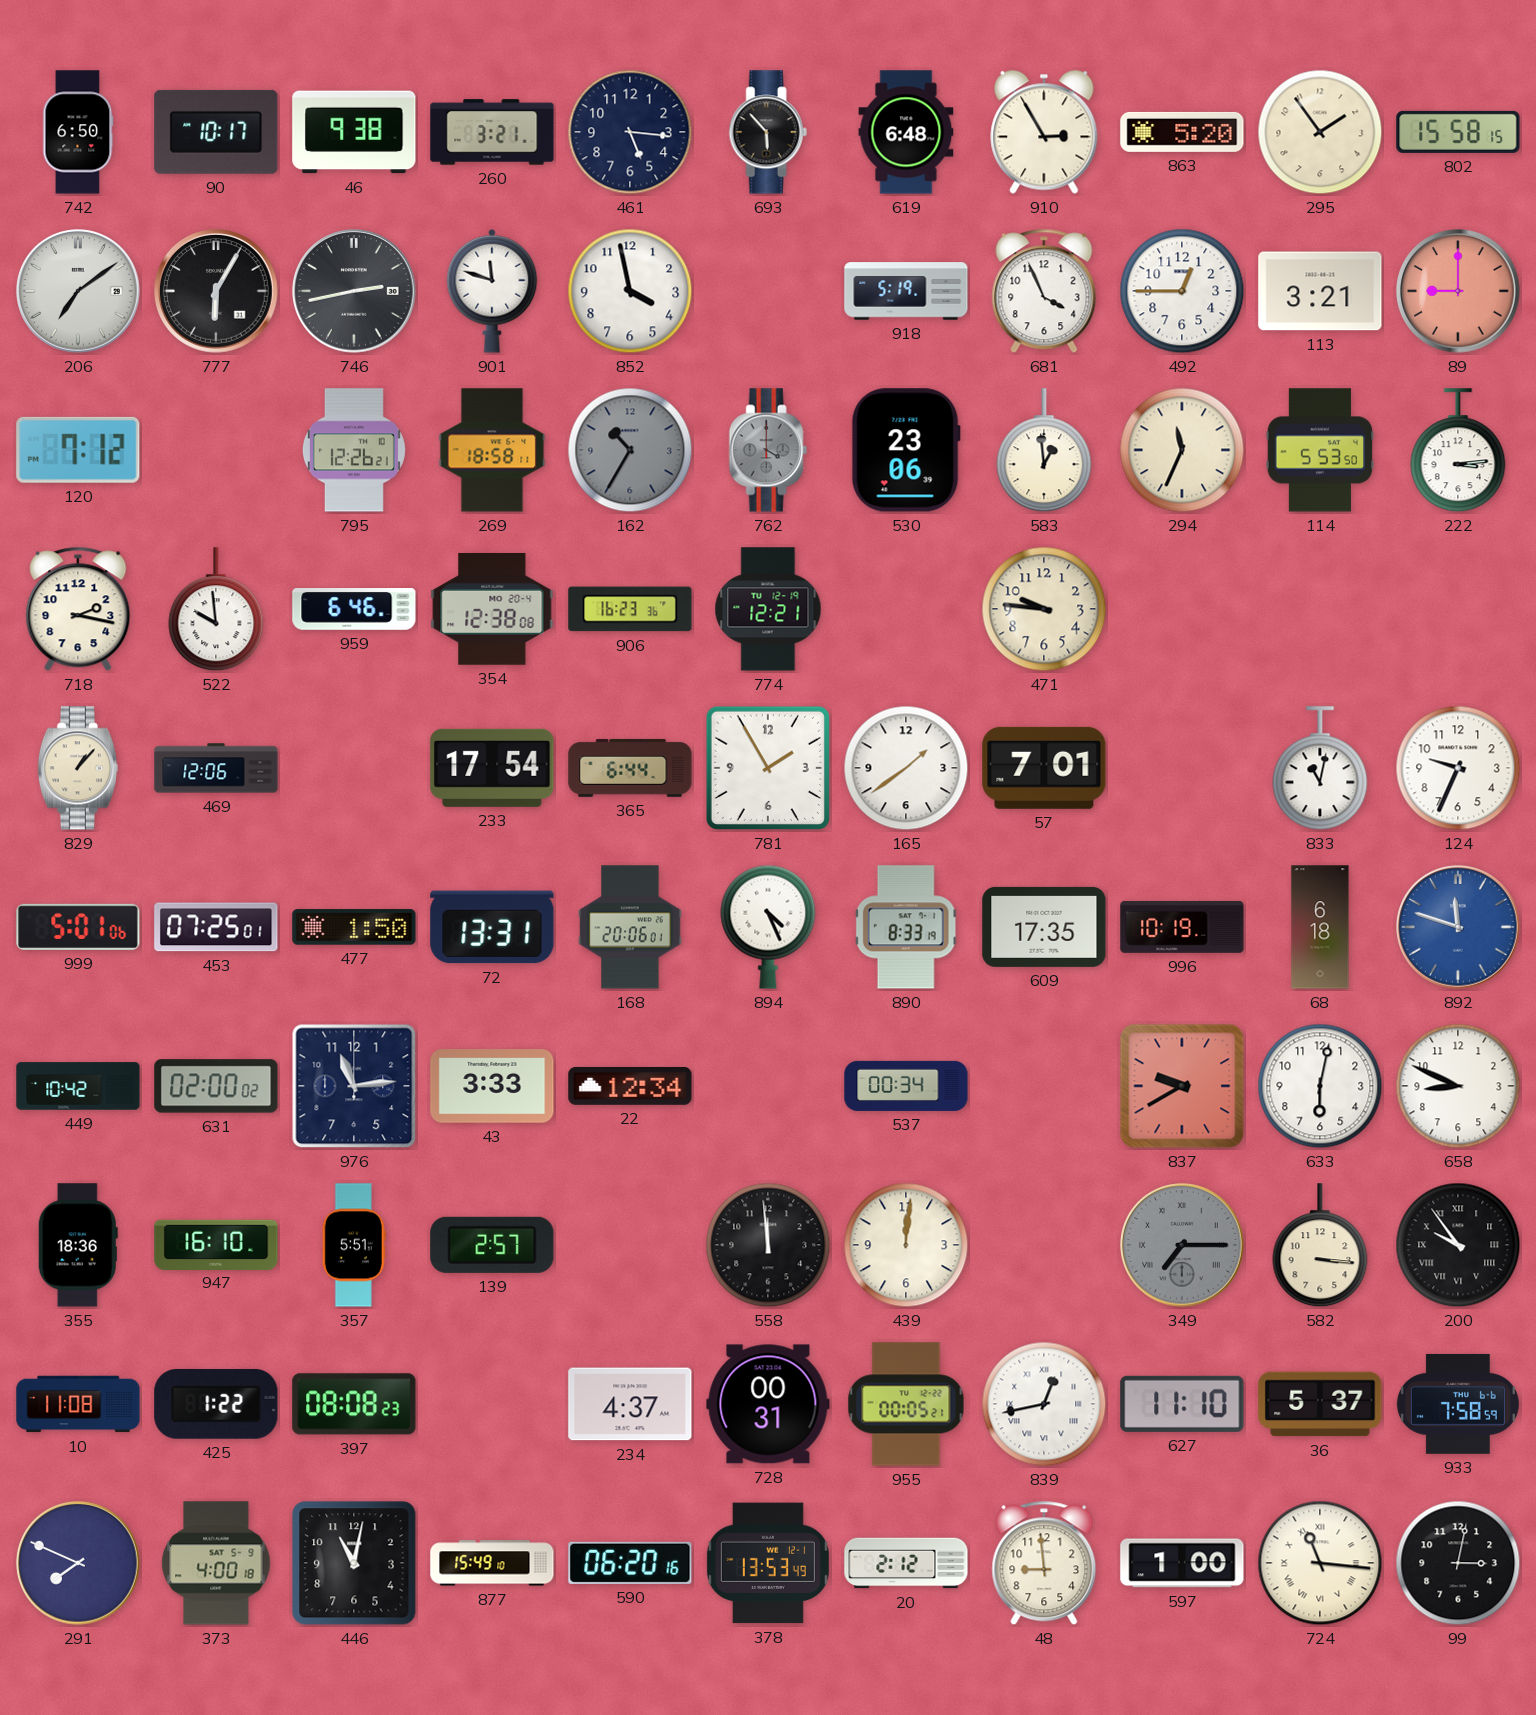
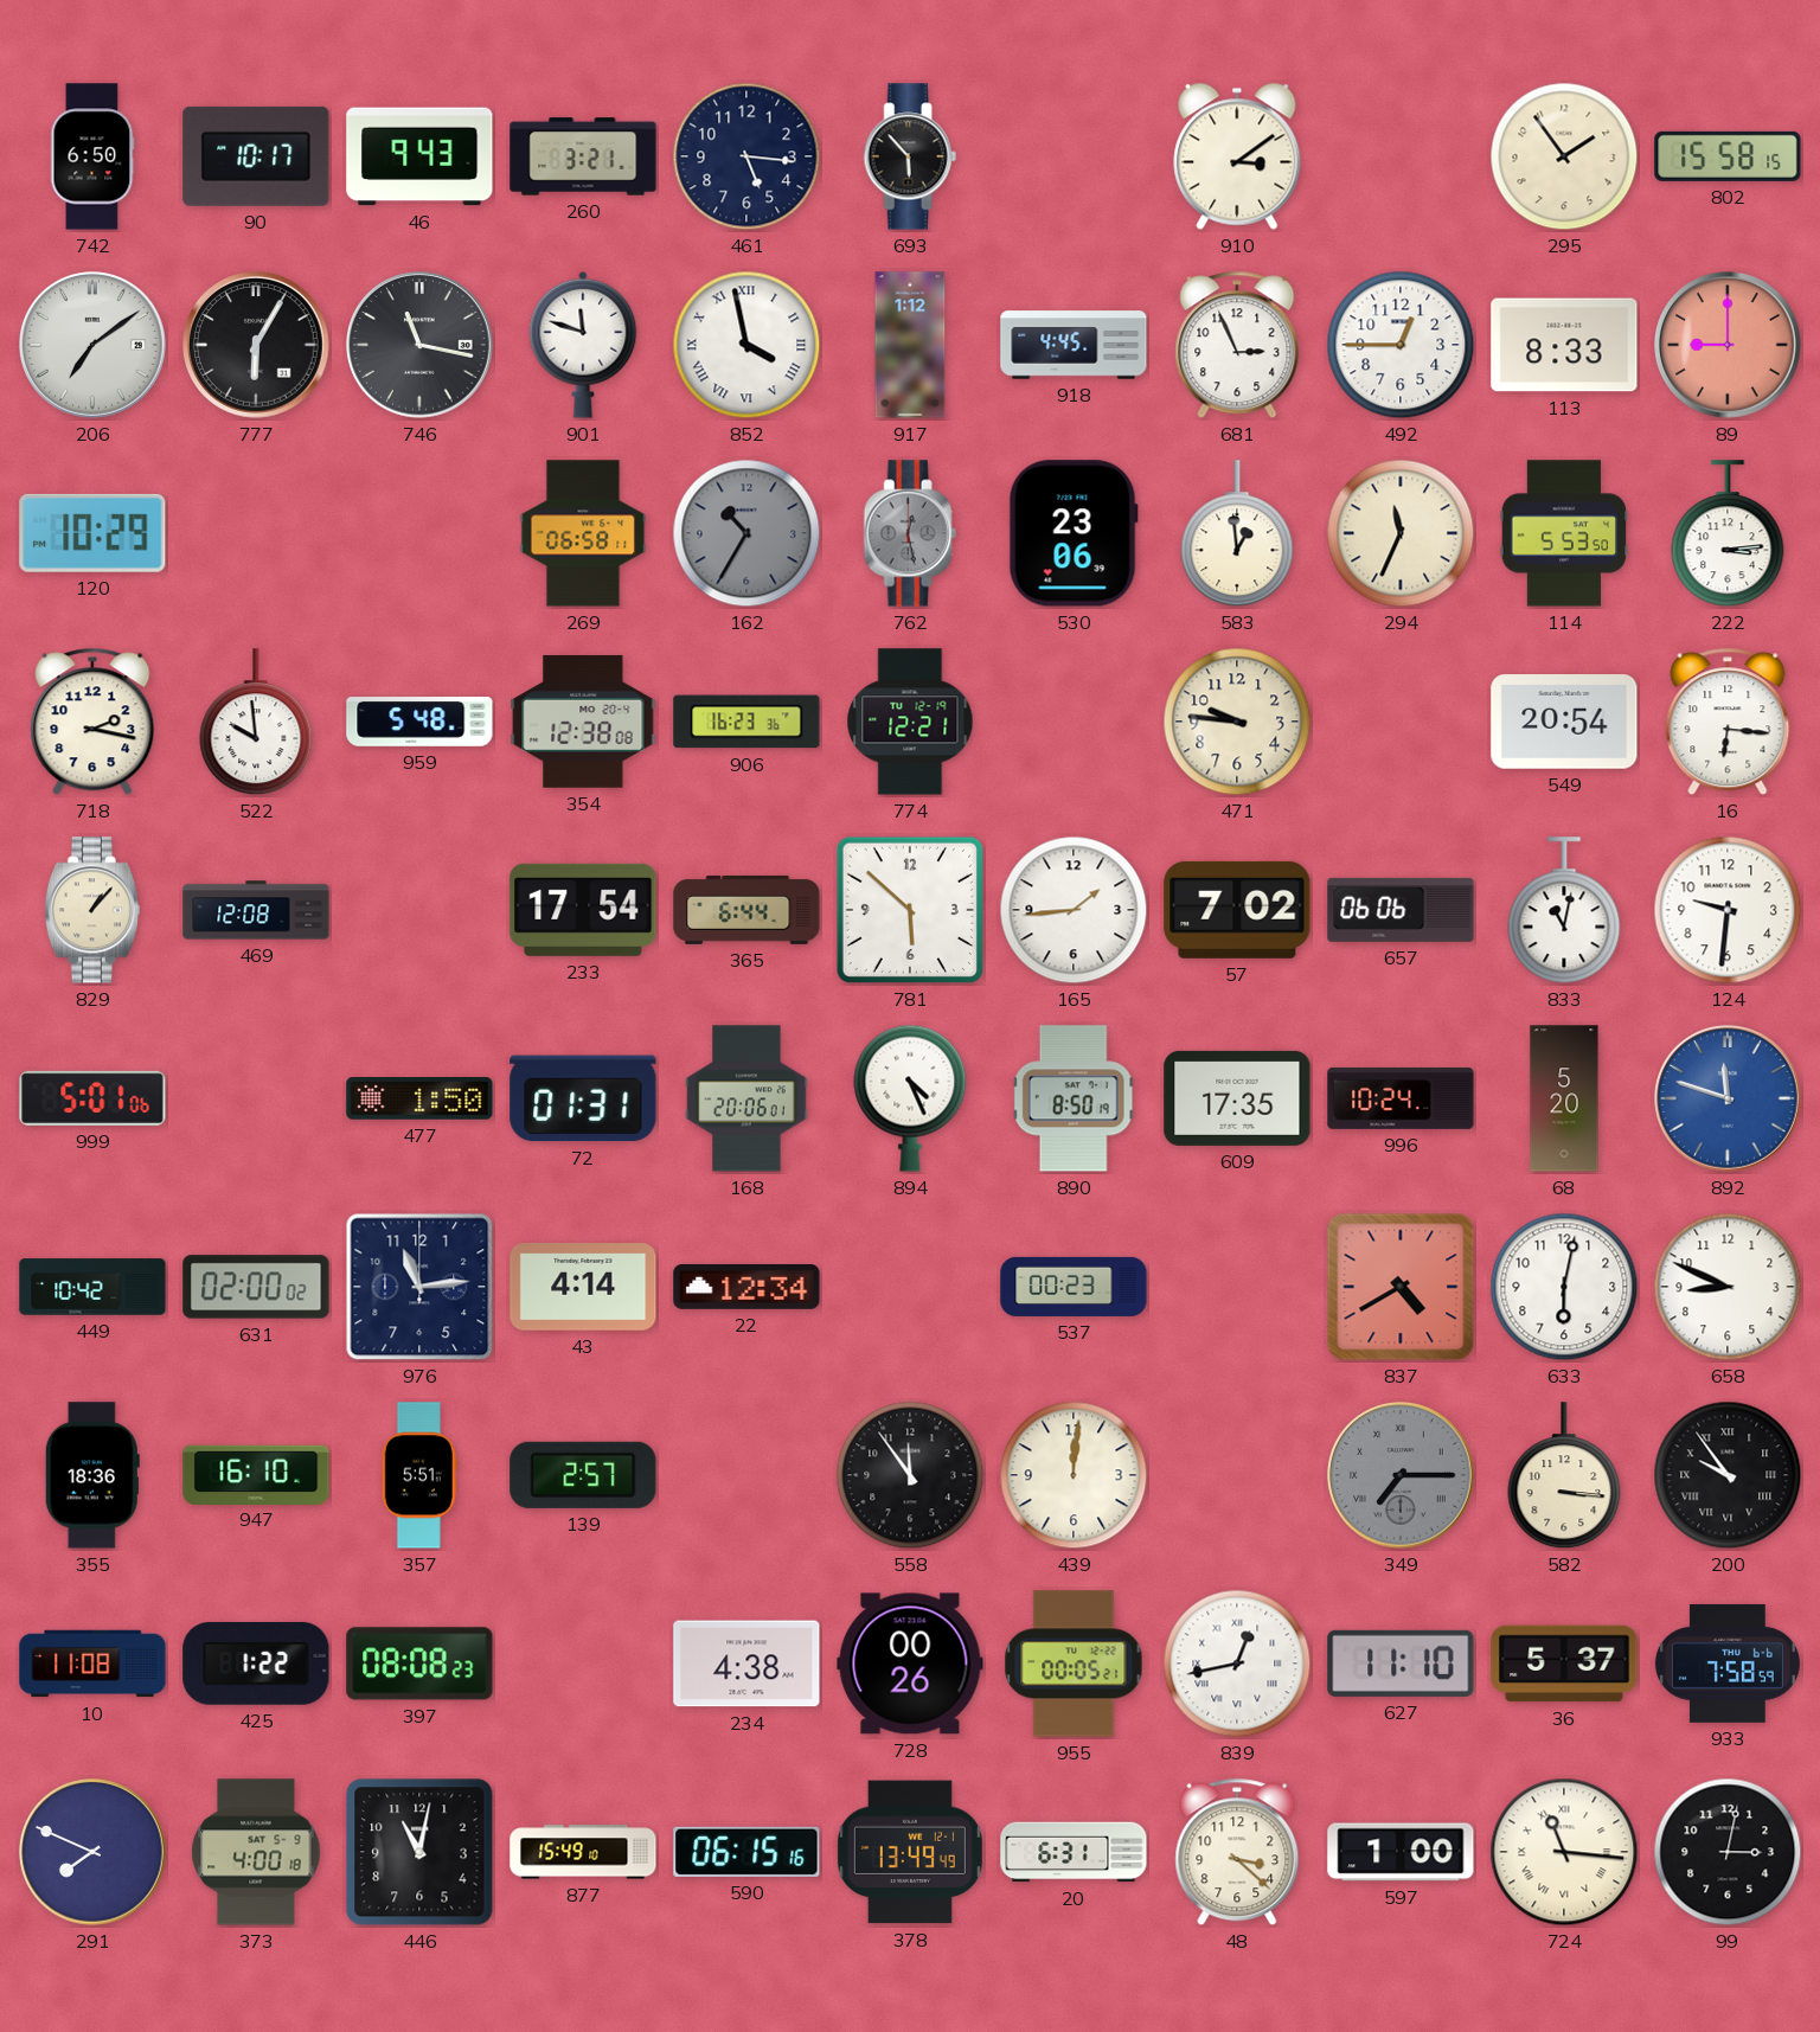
46: 9:38 -> 9:43 (419, 156)
619: 6:48 -> none (906, 132)
910: 2:55 -> 3:09 (1237, 156)
863: 5:20 -> none (1182, 132)
746: 2:43 -> 11:17 (419, 345)
852 numerals: Arabic -> Roman (746, 345)
917: none -> 1:12 (910, 345)
918: 5:19 -> 4:45 (1074, 345)
681: 3:56 -> 2:56 (1237, 345)
113: 3:21 -> 8:33 (1564, 345)
120: 7:12 -> 10:29 (92, 533)
795: 12:26 -> none (354, 450)
269: 18:58 -> 06:58 (583, 533)
762: 4:00 -> 12:28 (910, 533)
959: 6:46 -> 5:48 (419, 723)
549: none -> 20:54 (1564, 722)
16: none -> 6:16 (1728, 722)
469: 12:06 -> 12:08 (256, 910)
781: 1:55 -> 5:52 (910, 910)
165: 1:39 -> 1:44 (1074, 910)
57: 7:01 -> 7:02 (1237, 910)
657: none -> 06:06 (1401, 910)
124: 9:34 -> 9:31 (1728, 910)
453: 07:25 -> none (216, 927)
72: 13:31 -> 01:31 (583, 1098)
890: 8:33 -> 8:50 (1074, 1098)
996: 10:19 -> 10:24 (1401, 1098)
68: 6:18 -> 5:20 (1564, 1098)
43: 3:33 -> 4:14 (583, 1287)
537: 00:34 -> 00:23 (1074, 1287)
837: 9:40 -> 4:40 (1401, 1287)
558: 11:59 -> 11:54 (910, 1475)
234: 4:37 -> 4:38 (746, 1664)
728: 00:31 -> 00:26 (910, 1664)
590: 06:20 -> 06:15 (746, 1852)
378: 13:53 -> 13:49 (910, 1852)
20: 2:12 -> 6:31 (1074, 1852)
48: 8:59 -> 3:22 (1237, 1852)
